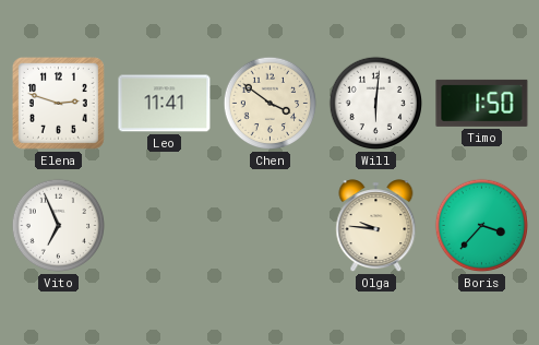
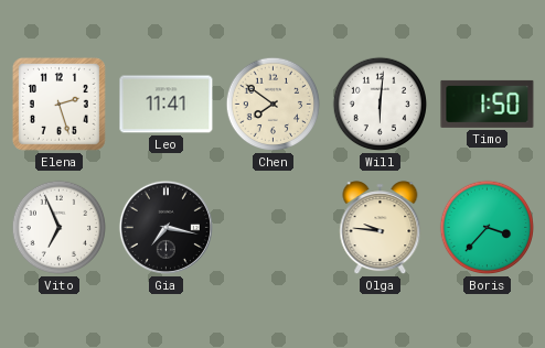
Elena: 2:48 -> 2:27 (58, 104)
Chen: 3:51 -> 7:51 (274, 105)
Gia: none -> 7:17 (165, 227)
